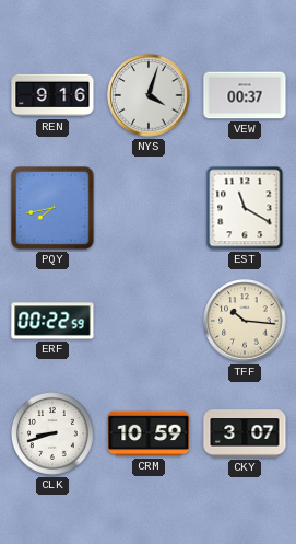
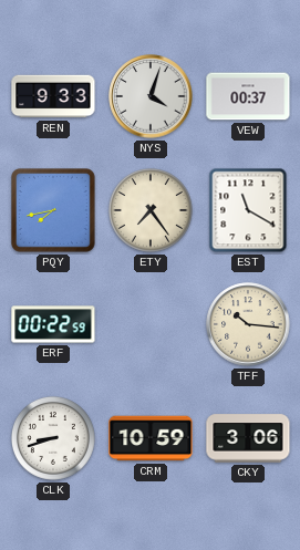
REN: 9:16 -> 9:33 (53, 96)
ETY: none -> 7:24 (151, 210)
CKY: 3:07 -> 3:06 (248, 438)
